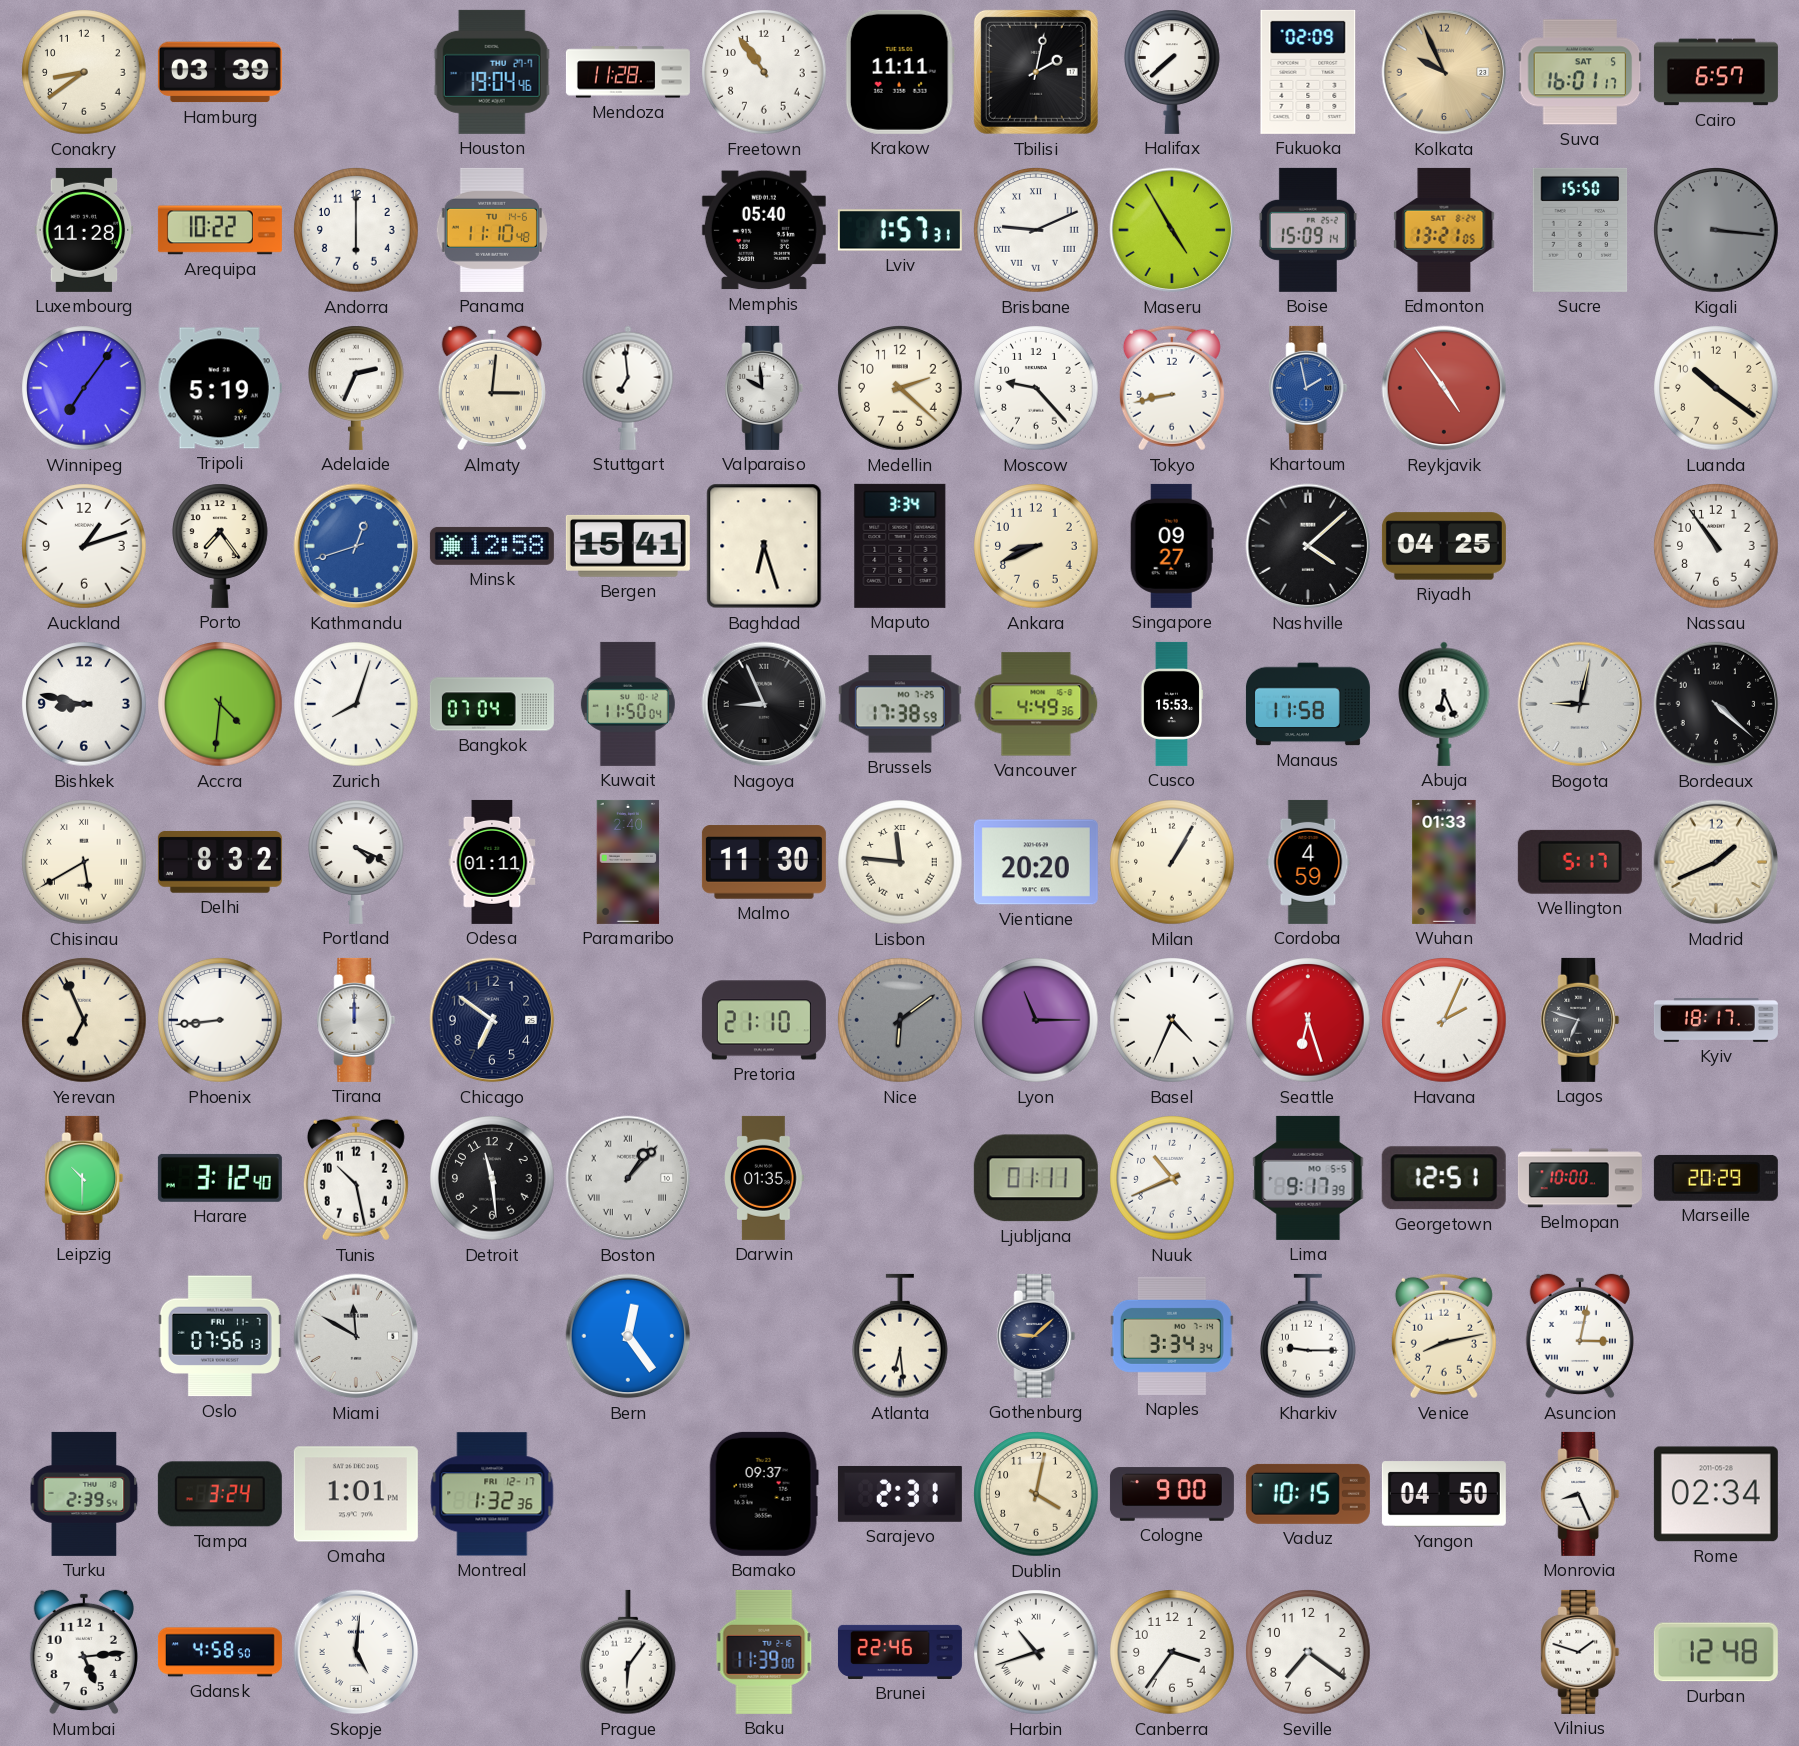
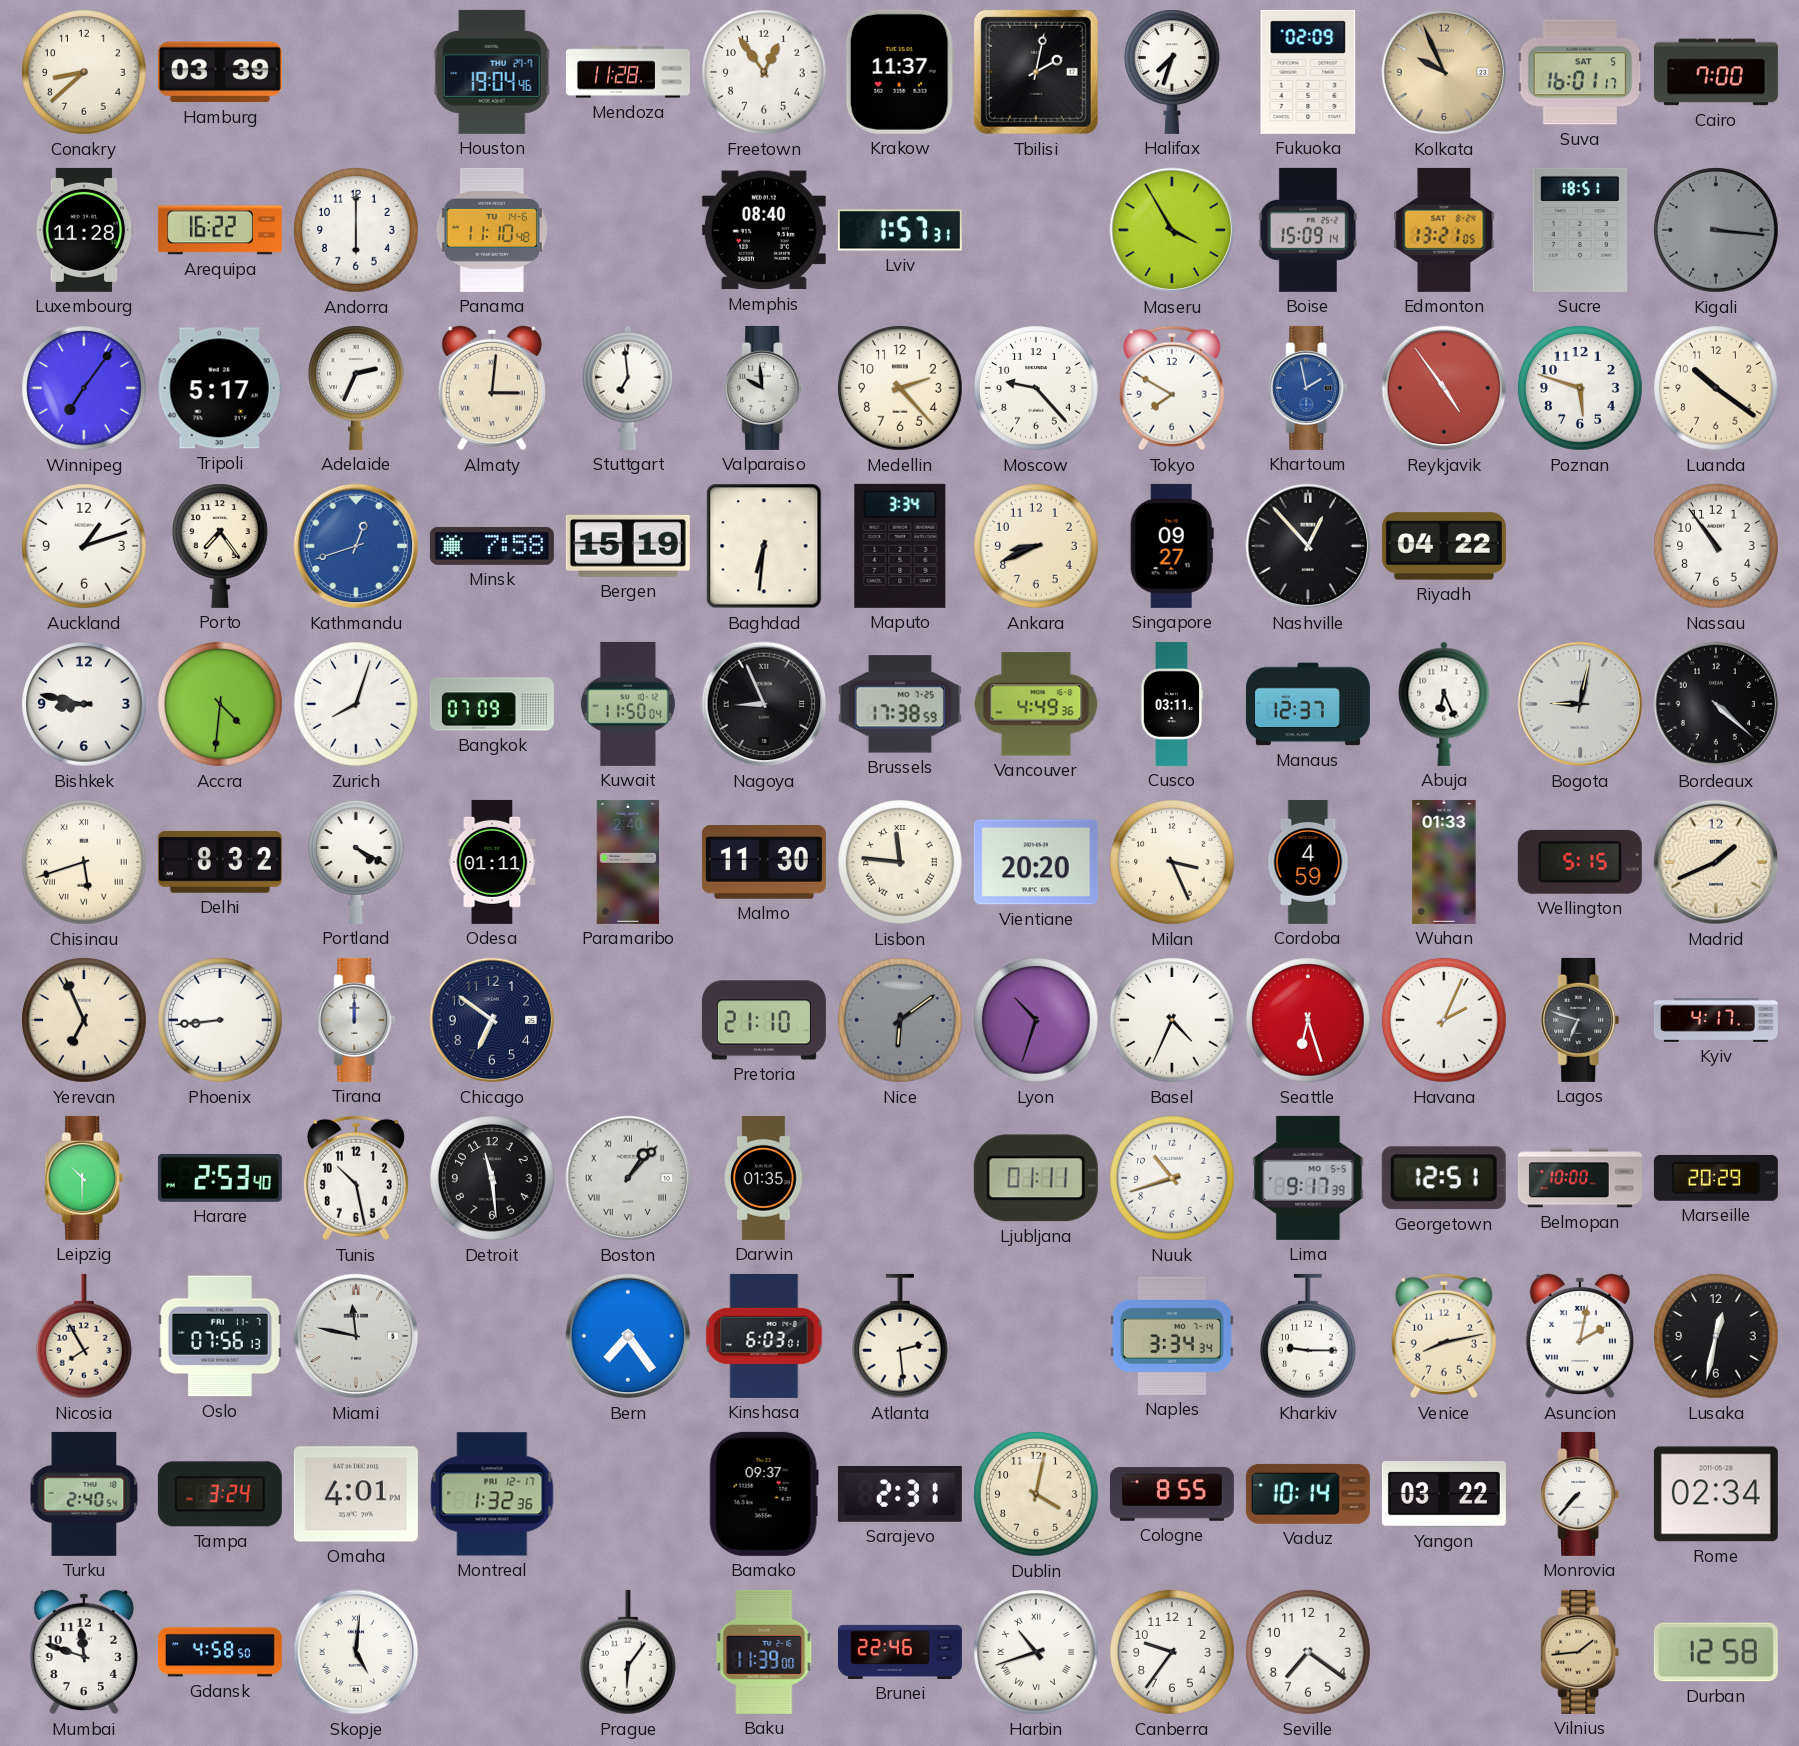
Conakry: 8:39 -> 8:38 (84, 72)
Freetown: 10:54 -> 12:54 (764, 72)
Krakow: 11:11 -> 11:37 (900, 72)
Halifax: 7:38 -> 7:33 (1173, 72)
Cairo: 6:57 -> 7:00 (1716, 72)
Arequipa: 10:22 -> 16:22 (220, 230)
Memphis: 05:40 -> 08:40 (764, 230)
Brisbane: 9:11 -> none (1036, 230)
Maseru: 4:55 -> 3:55 (1172, 230)
Sucre: 15:50 -> 18:51 (1580, 230)
Tripoli: 5:19 -> 5:17 (220, 388)
Medellin: 2:22 -> 2:23 (900, 388)
Tokyo: 8:43 -> 7:50 (1172, 388)
Poznan: none -> 5:48 (1580, 388)
Minsk: 12:58 -> 7:58 (492, 546)
Bergen: 15:41 -> 15:19 (628, 546)
Baghdad: 6:27 -> 6:31 (764, 546)
Nashville: 4:08 -> 12:53 (1308, 546)
Riyadh: 04:25 -> 04:22 (1444, 546)
Bangkok: 07:04 -> 07:09 (492, 704)
Cusco: 15:53 -> 03:11 (1172, 704)
Manaus: 11:58 -> 12:37 (1308, 704)
Chisinau: 5:40 -> 5:42 (84, 862)
Portland: 4:19 -> 4:20 (357, 862)
Milan: 1:05 -> 3:26 (1172, 862)
Wellington: 5:17 -> 5:15 (1580, 862)
Lyon: 11:15 -> 10:33 (1036, 1020)
Kyiv: 18:17 -> 4:17 (1716, 1020)
Harare: 3:12 -> 2:53 (220, 1178)
Nuuk: 10:41 -> 10:42 (1172, 1178)
Nicosia: none -> 7:55 (85, 1336)
Miami: 11:50 -> 11:47 (356, 1336)
Bern: 12:24 -> 7:24 (628, 1336)
Kinshasa: none -> 6:03 (764, 1336)
Atlanta: 6:29 -> 2:29 (901, 1336)
Gothenburg: 9:08 -> none (1036, 1336)
Asuncion: 3:02 -> 2:02 (1580, 1336)
Lusaka: none -> 12:32 (1716, 1336)
Turku: 2:39 -> 2:40 (84, 1494)
Omaha: 1:01 -> 4:01 (356, 1494)
Cologne: 9:00 -> 8:55 (1172, 1494)
Vaduz: 10:15 -> 10:14 (1308, 1494)
Yangon: 04:50 -> 03:22 (1444, 1494)
Monrovia: 8:26 -> 7:37 (1580, 1494)
Mumbai: 5:14 -> 11:48 (84, 1652)
Canberra: 3:36 -> 9:36 (1172, 1652)
Vilnius: 1:48 -> 1:44 (1580, 1652)
Vilnius dial: white -> champagne (1580, 1652)
Durban: 12:48 -> 12:58 (1716, 1652)
